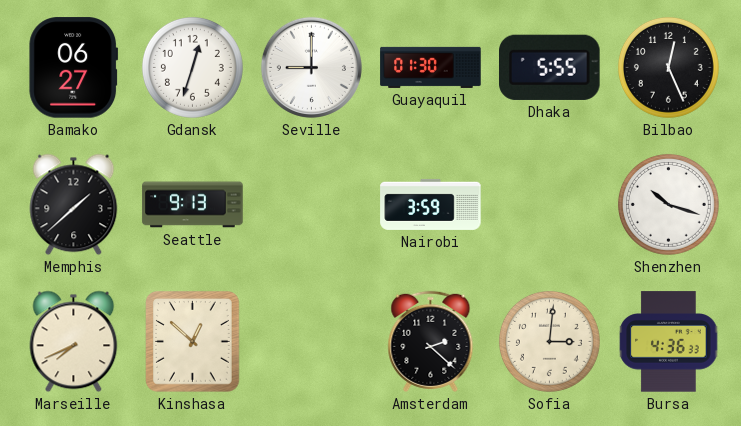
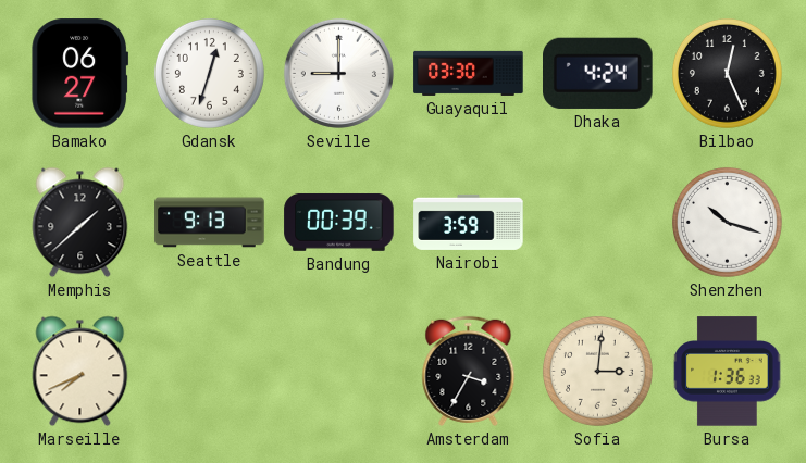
Guayaquil: 01:30 -> 03:30 (469, 73)
Dhaka: 5:55 -> 4:24 (598, 73)
Bandung: none -> 00:39 (339, 222)
Kinshasa: 12:52 -> none (193, 342)
Amsterdam: 2:22 -> 3:35 (469, 371)
Bursa: 4:36 -> 1:36 (728, 372)
